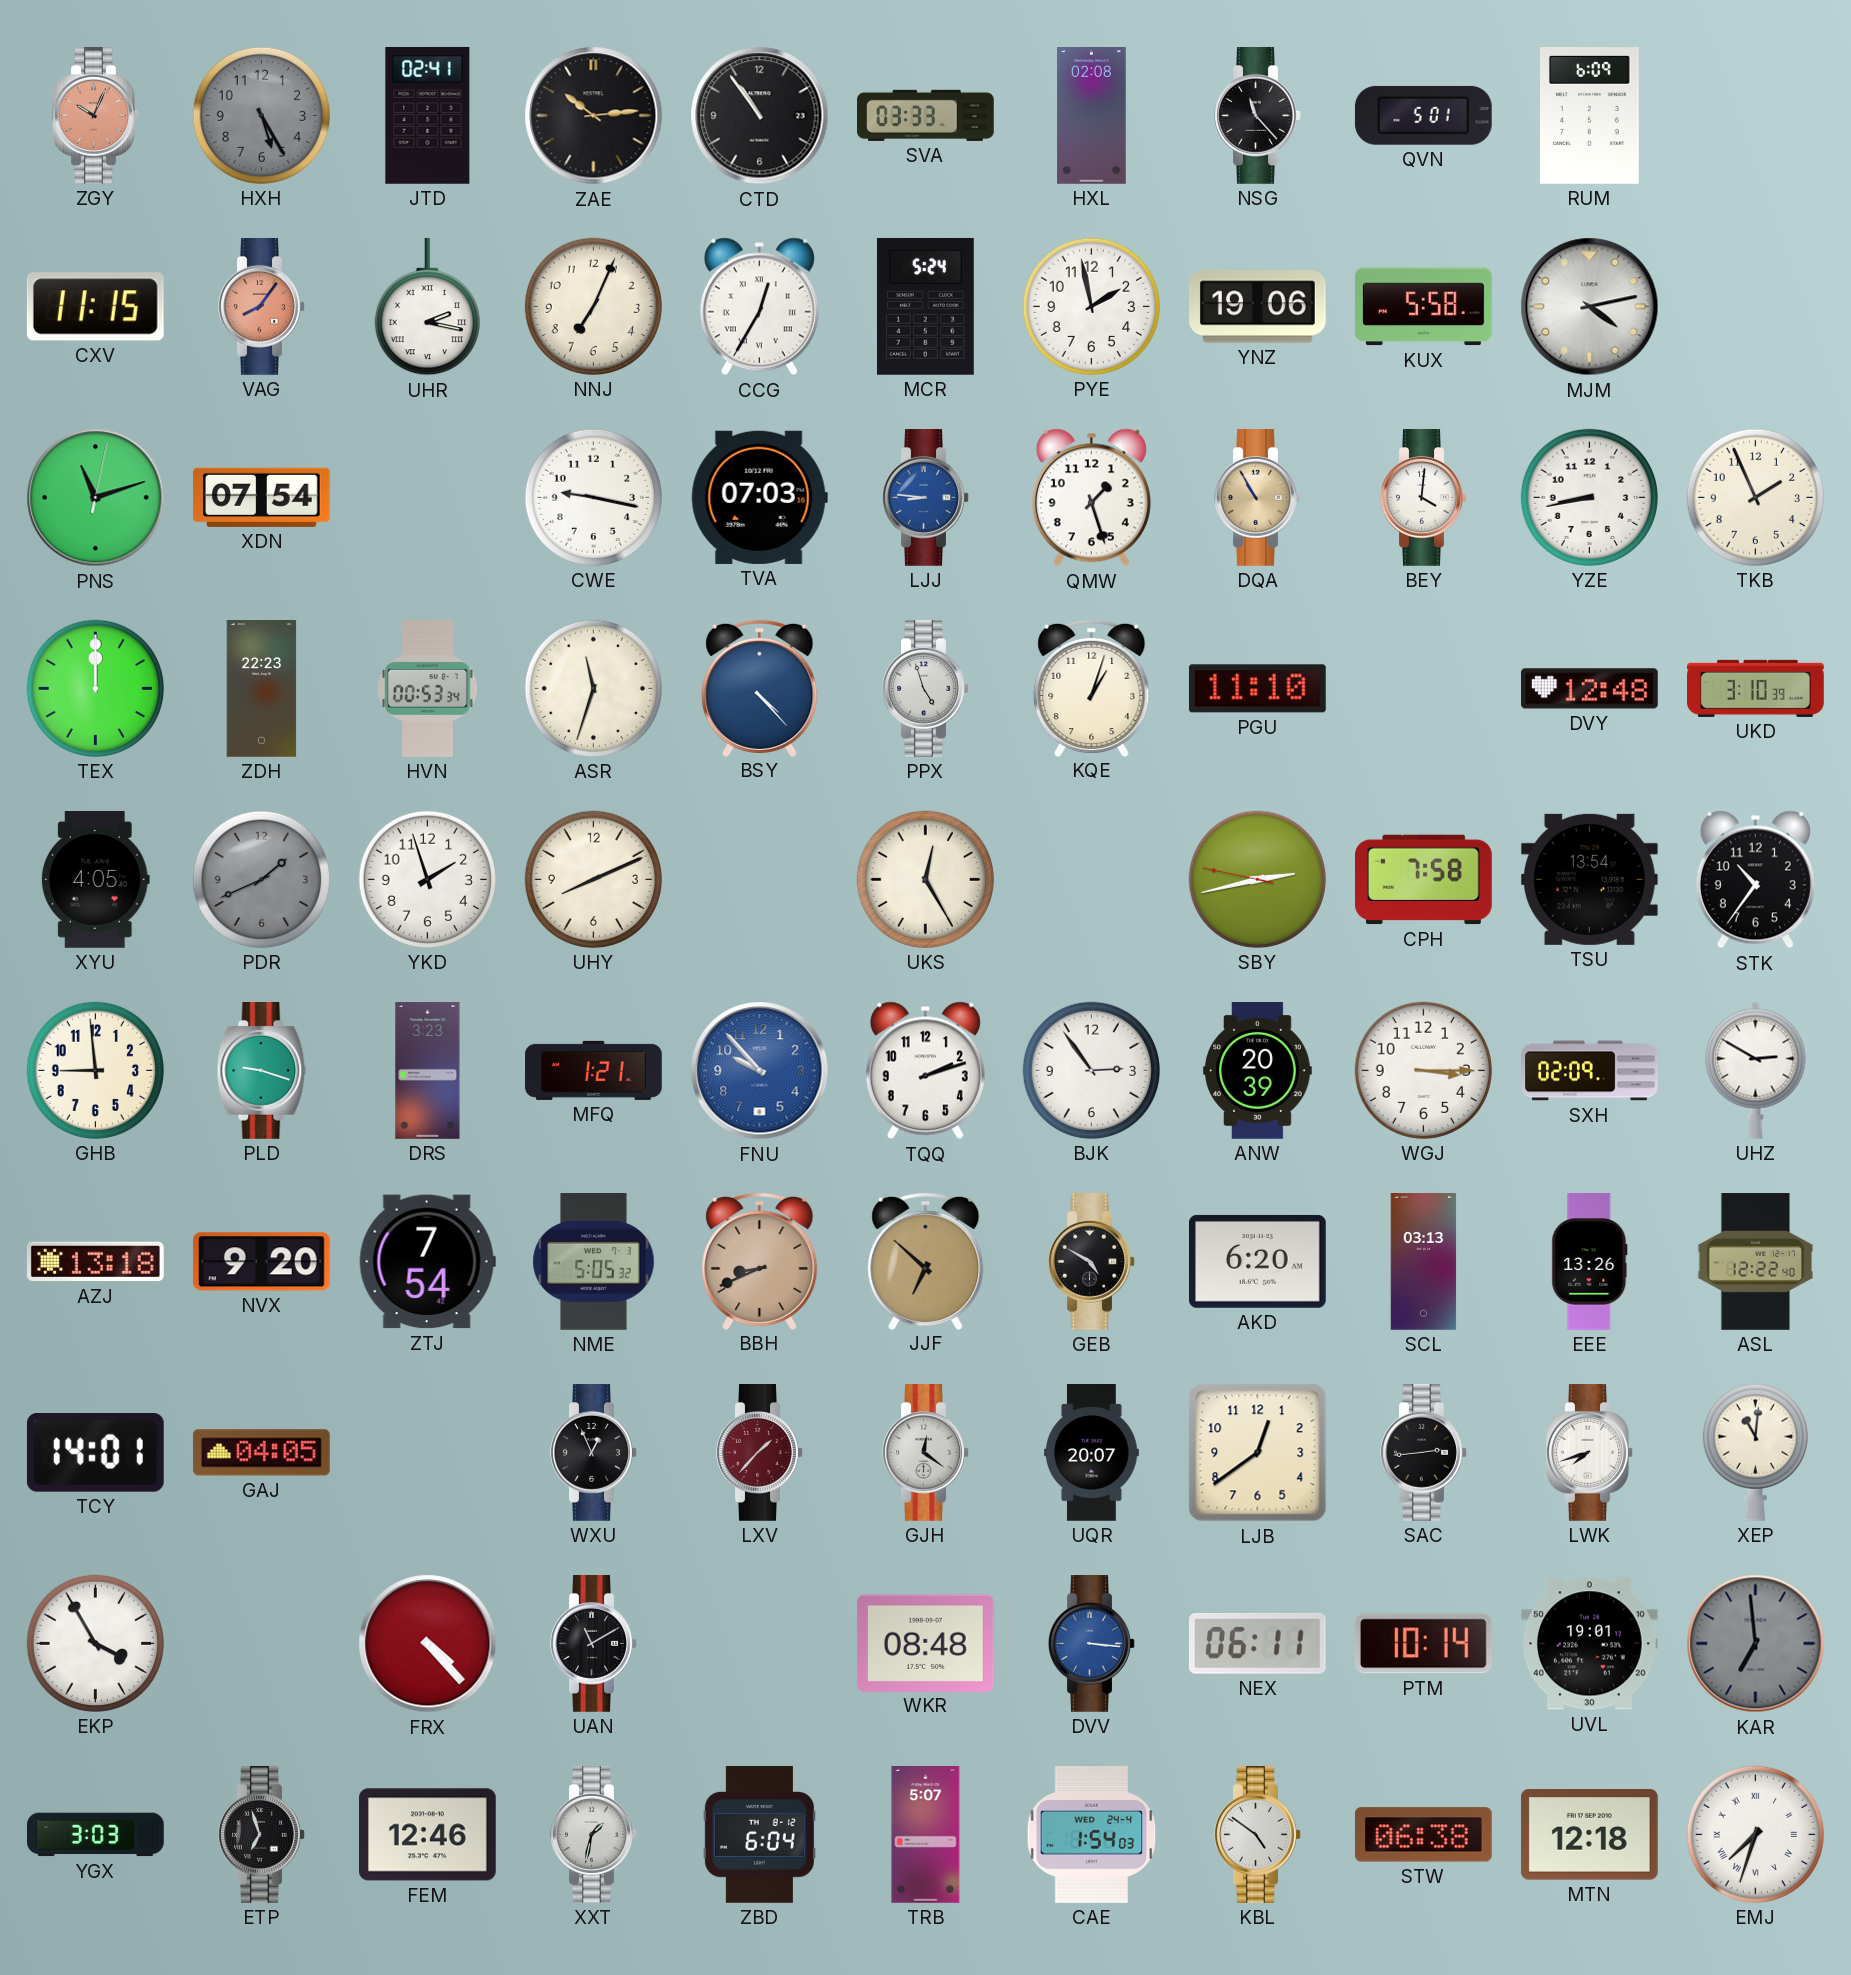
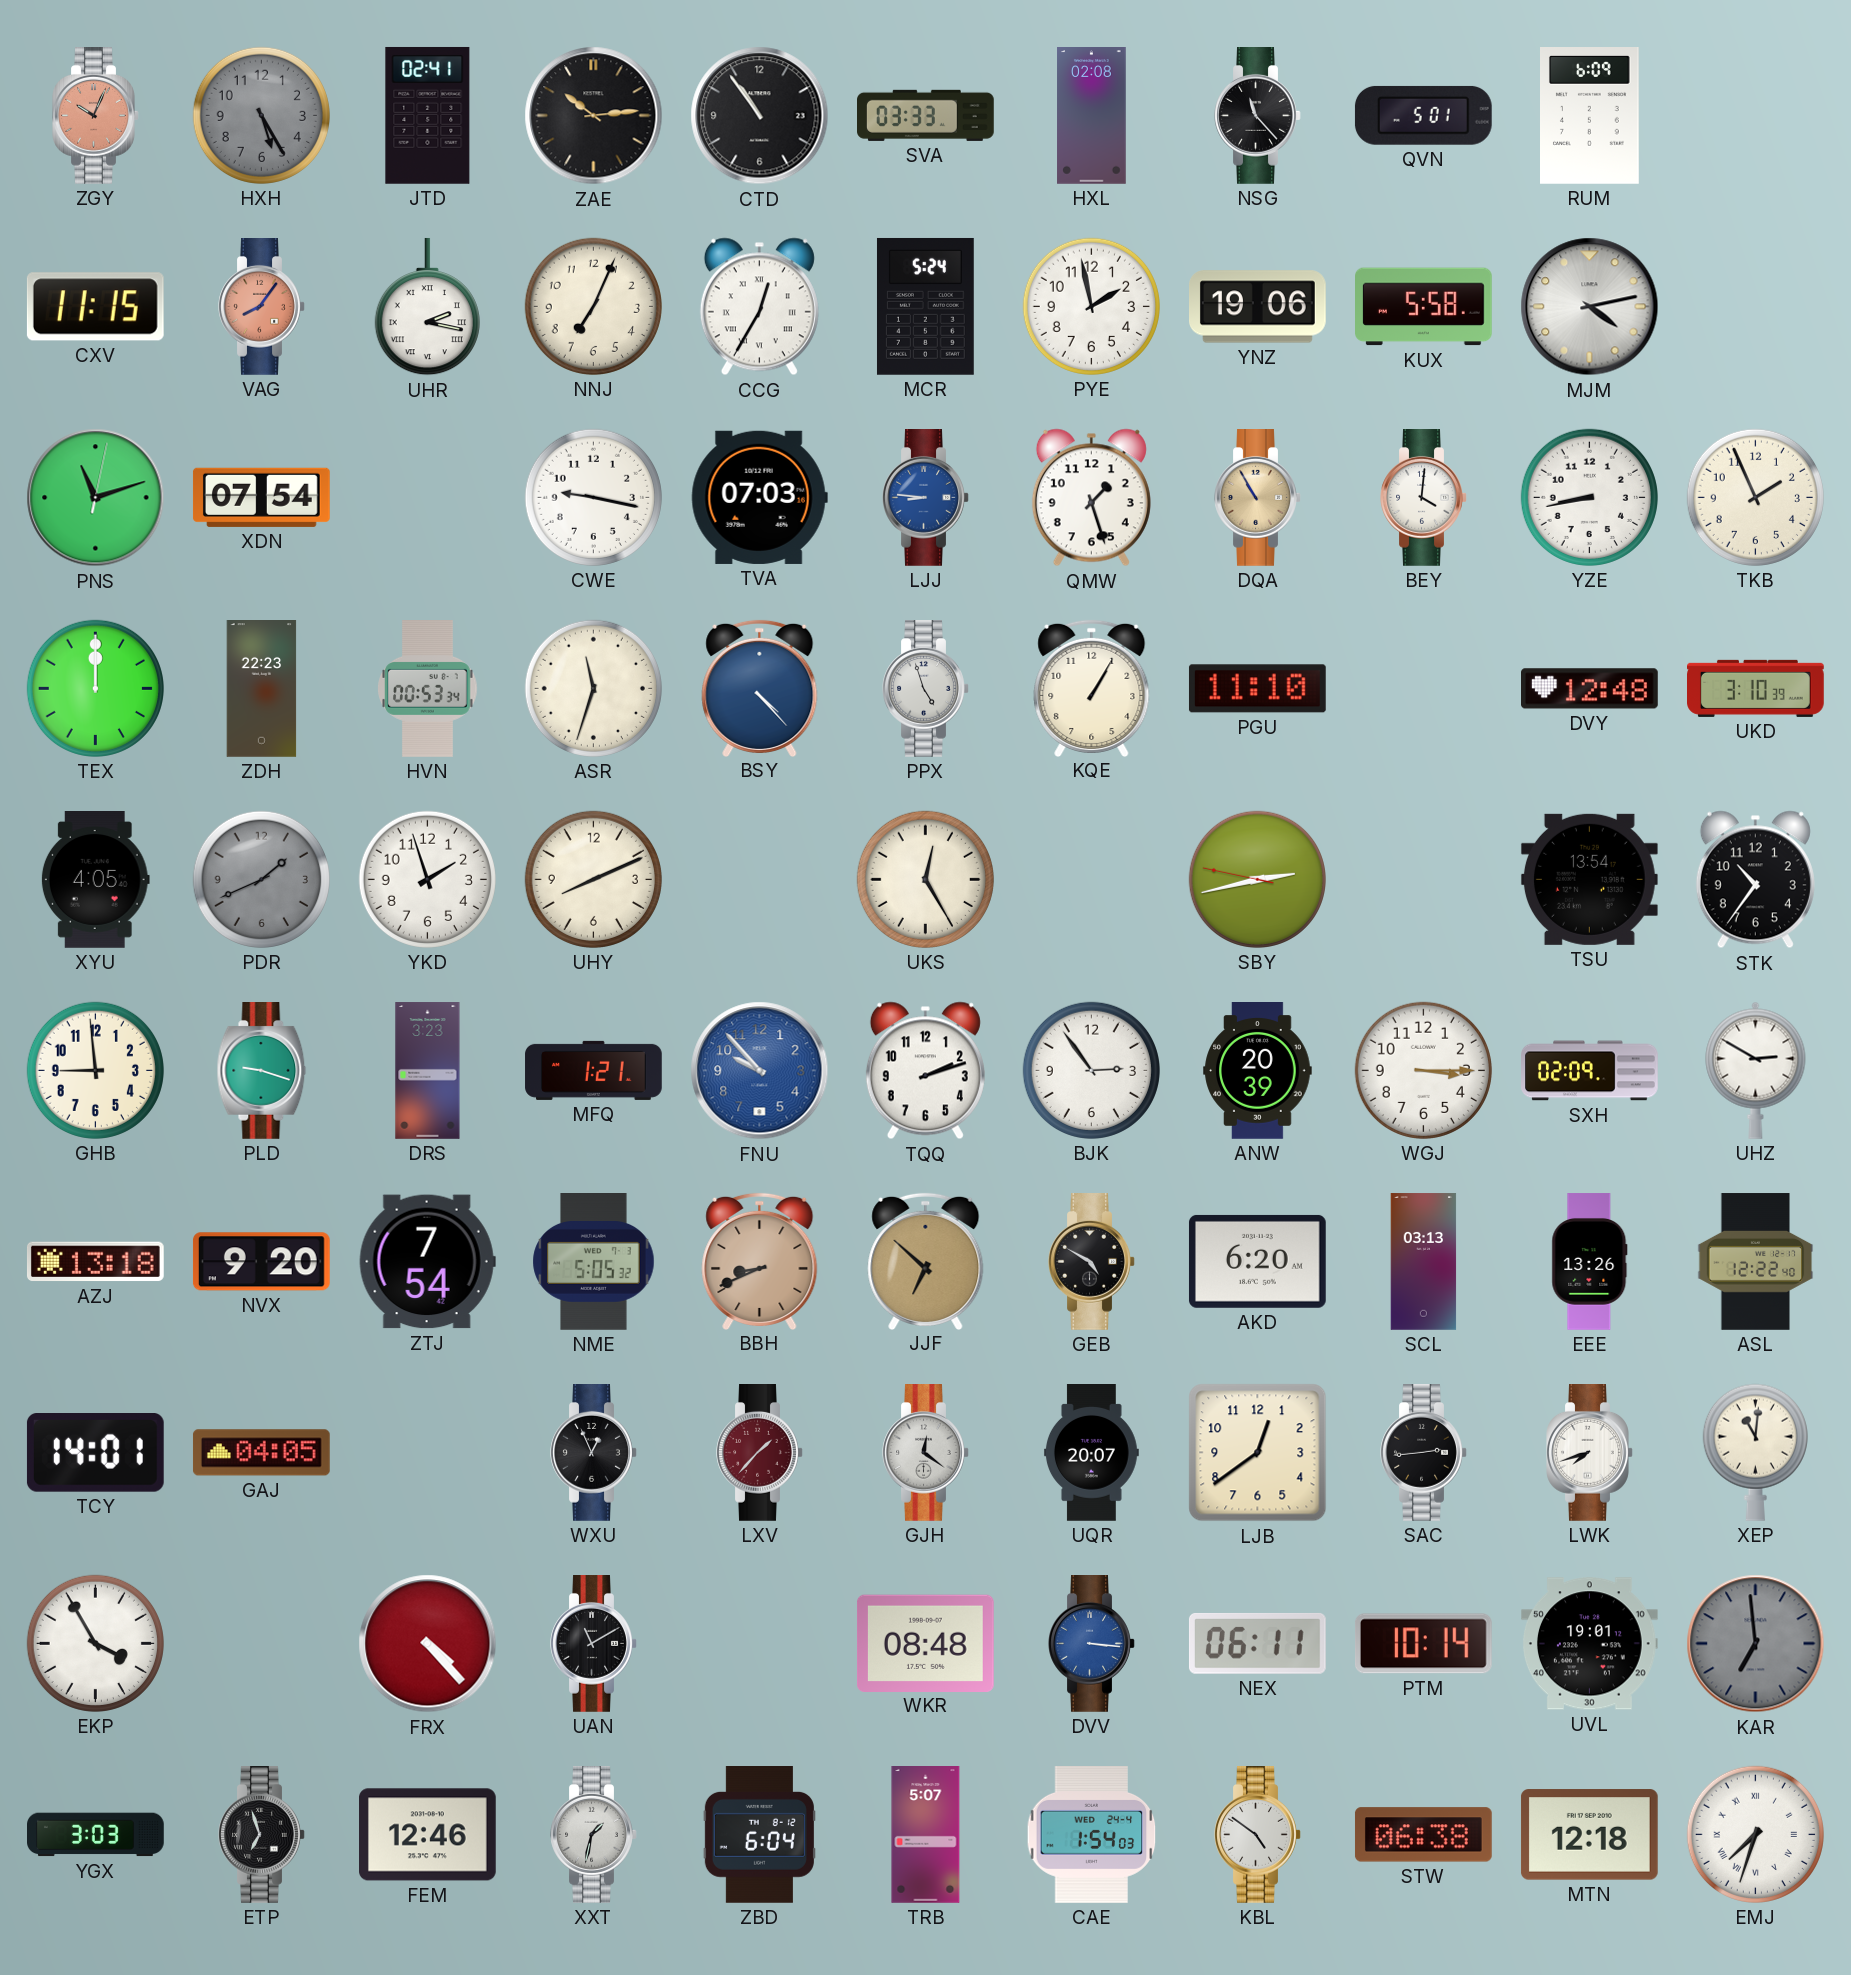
KQE: 1:03 -> 1:05 (1092, 688)
CPH: 7:58 -> none (1424, 880)
